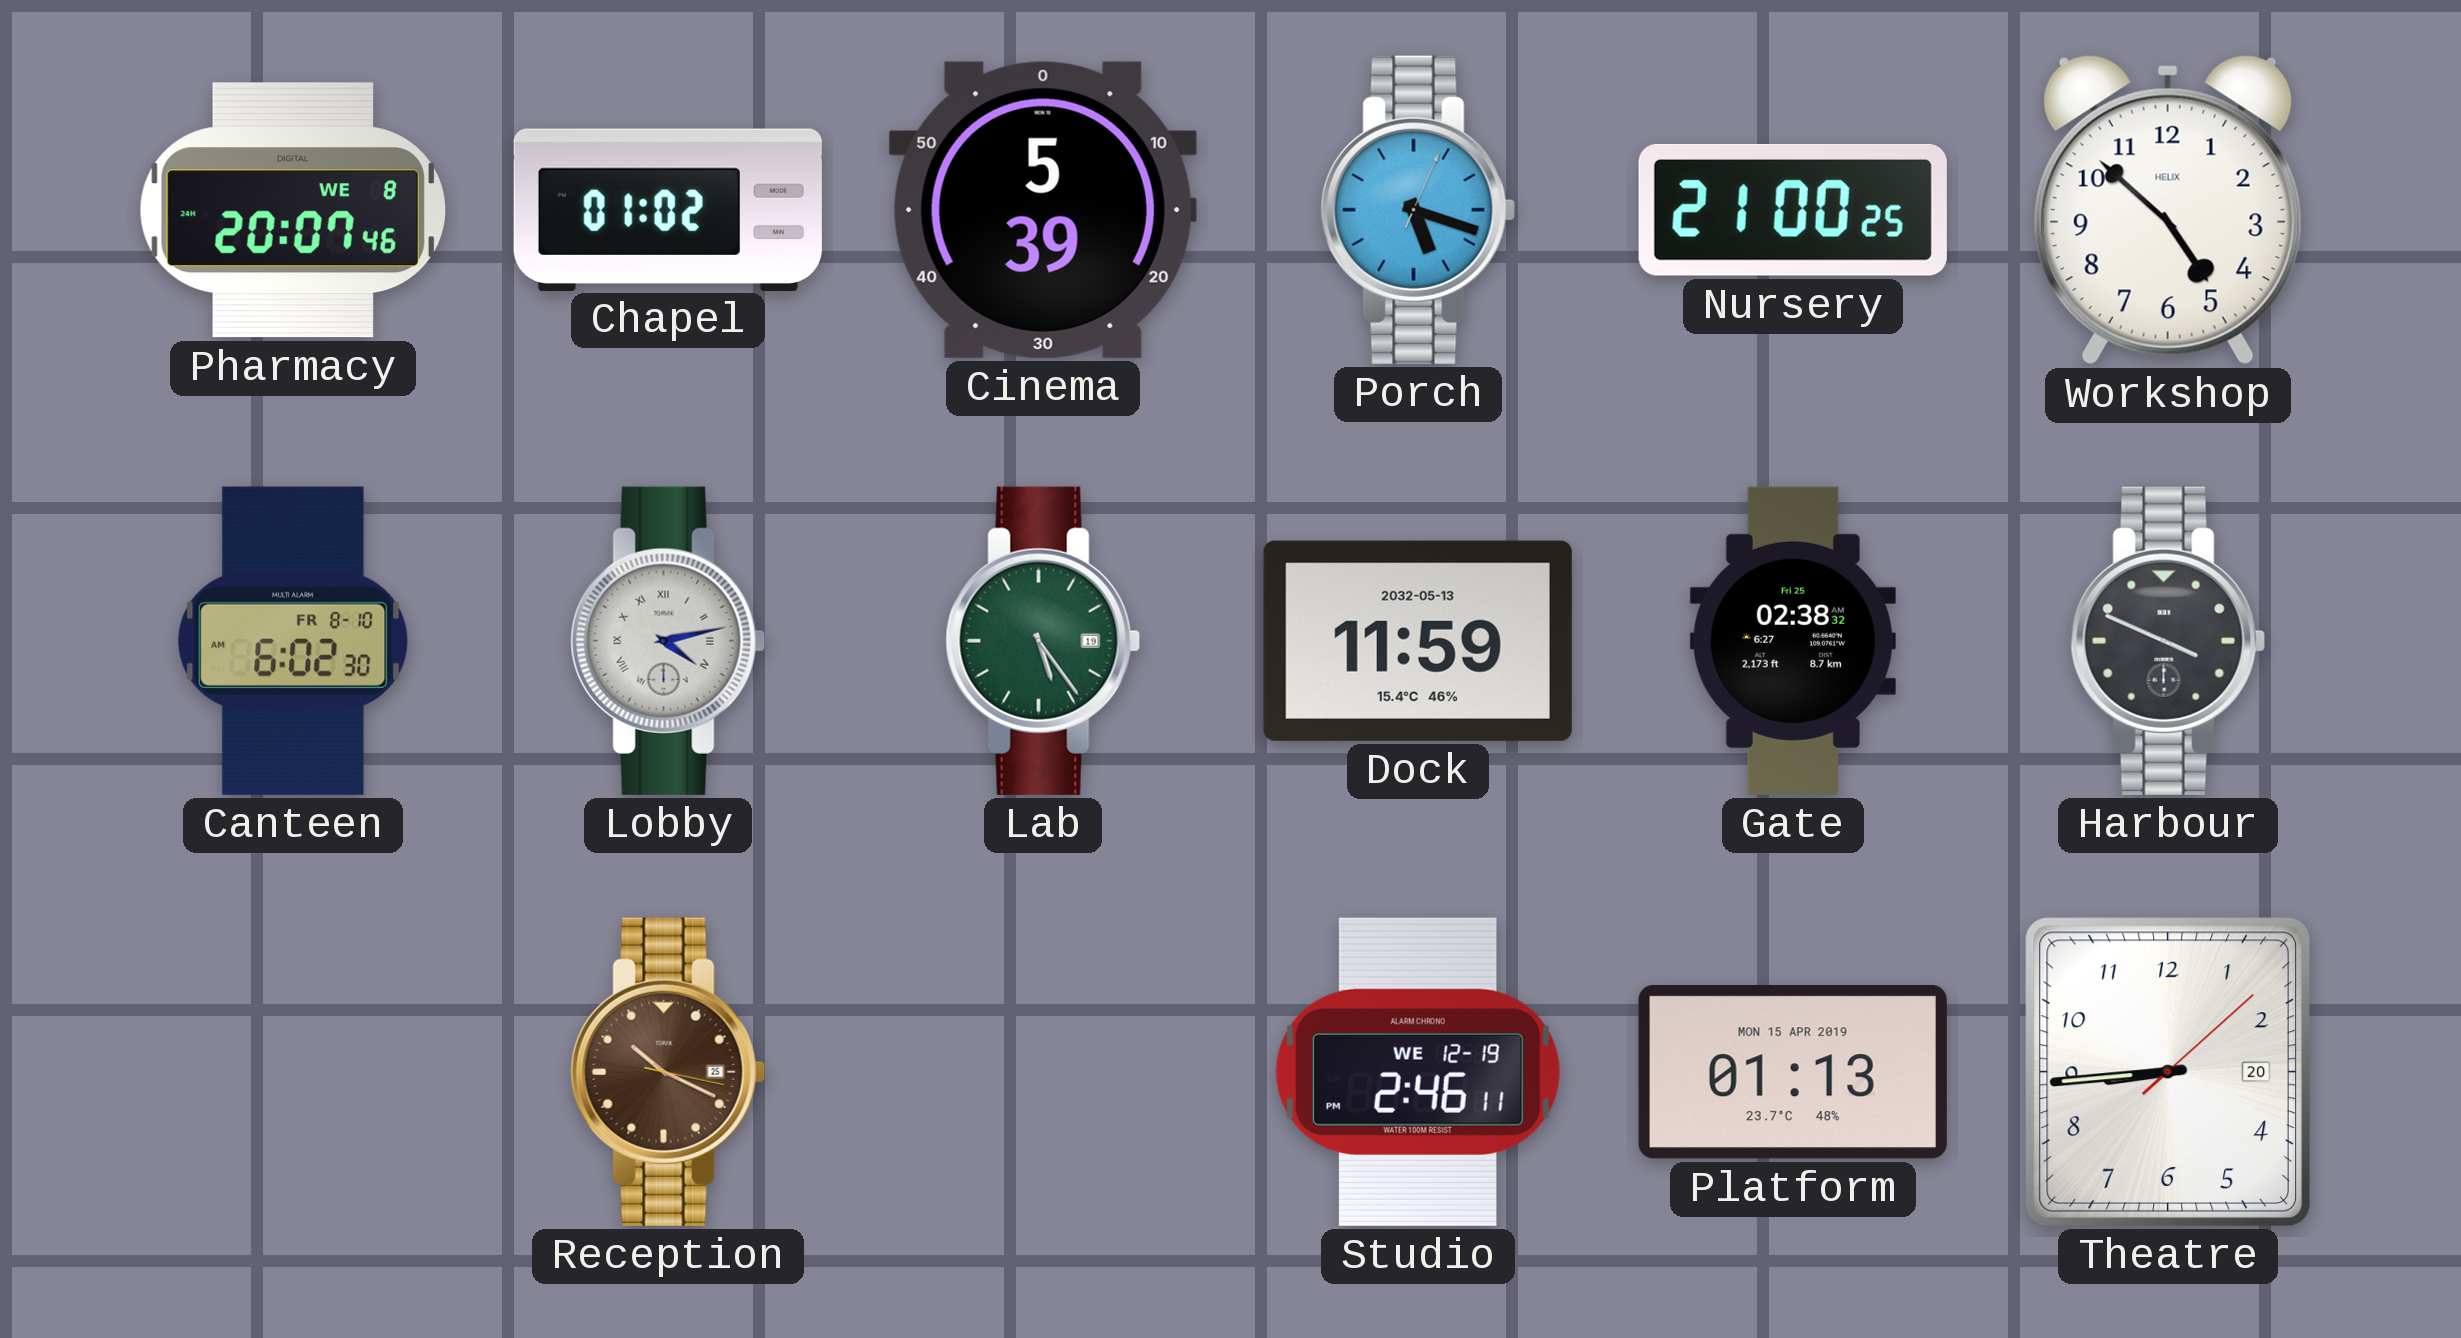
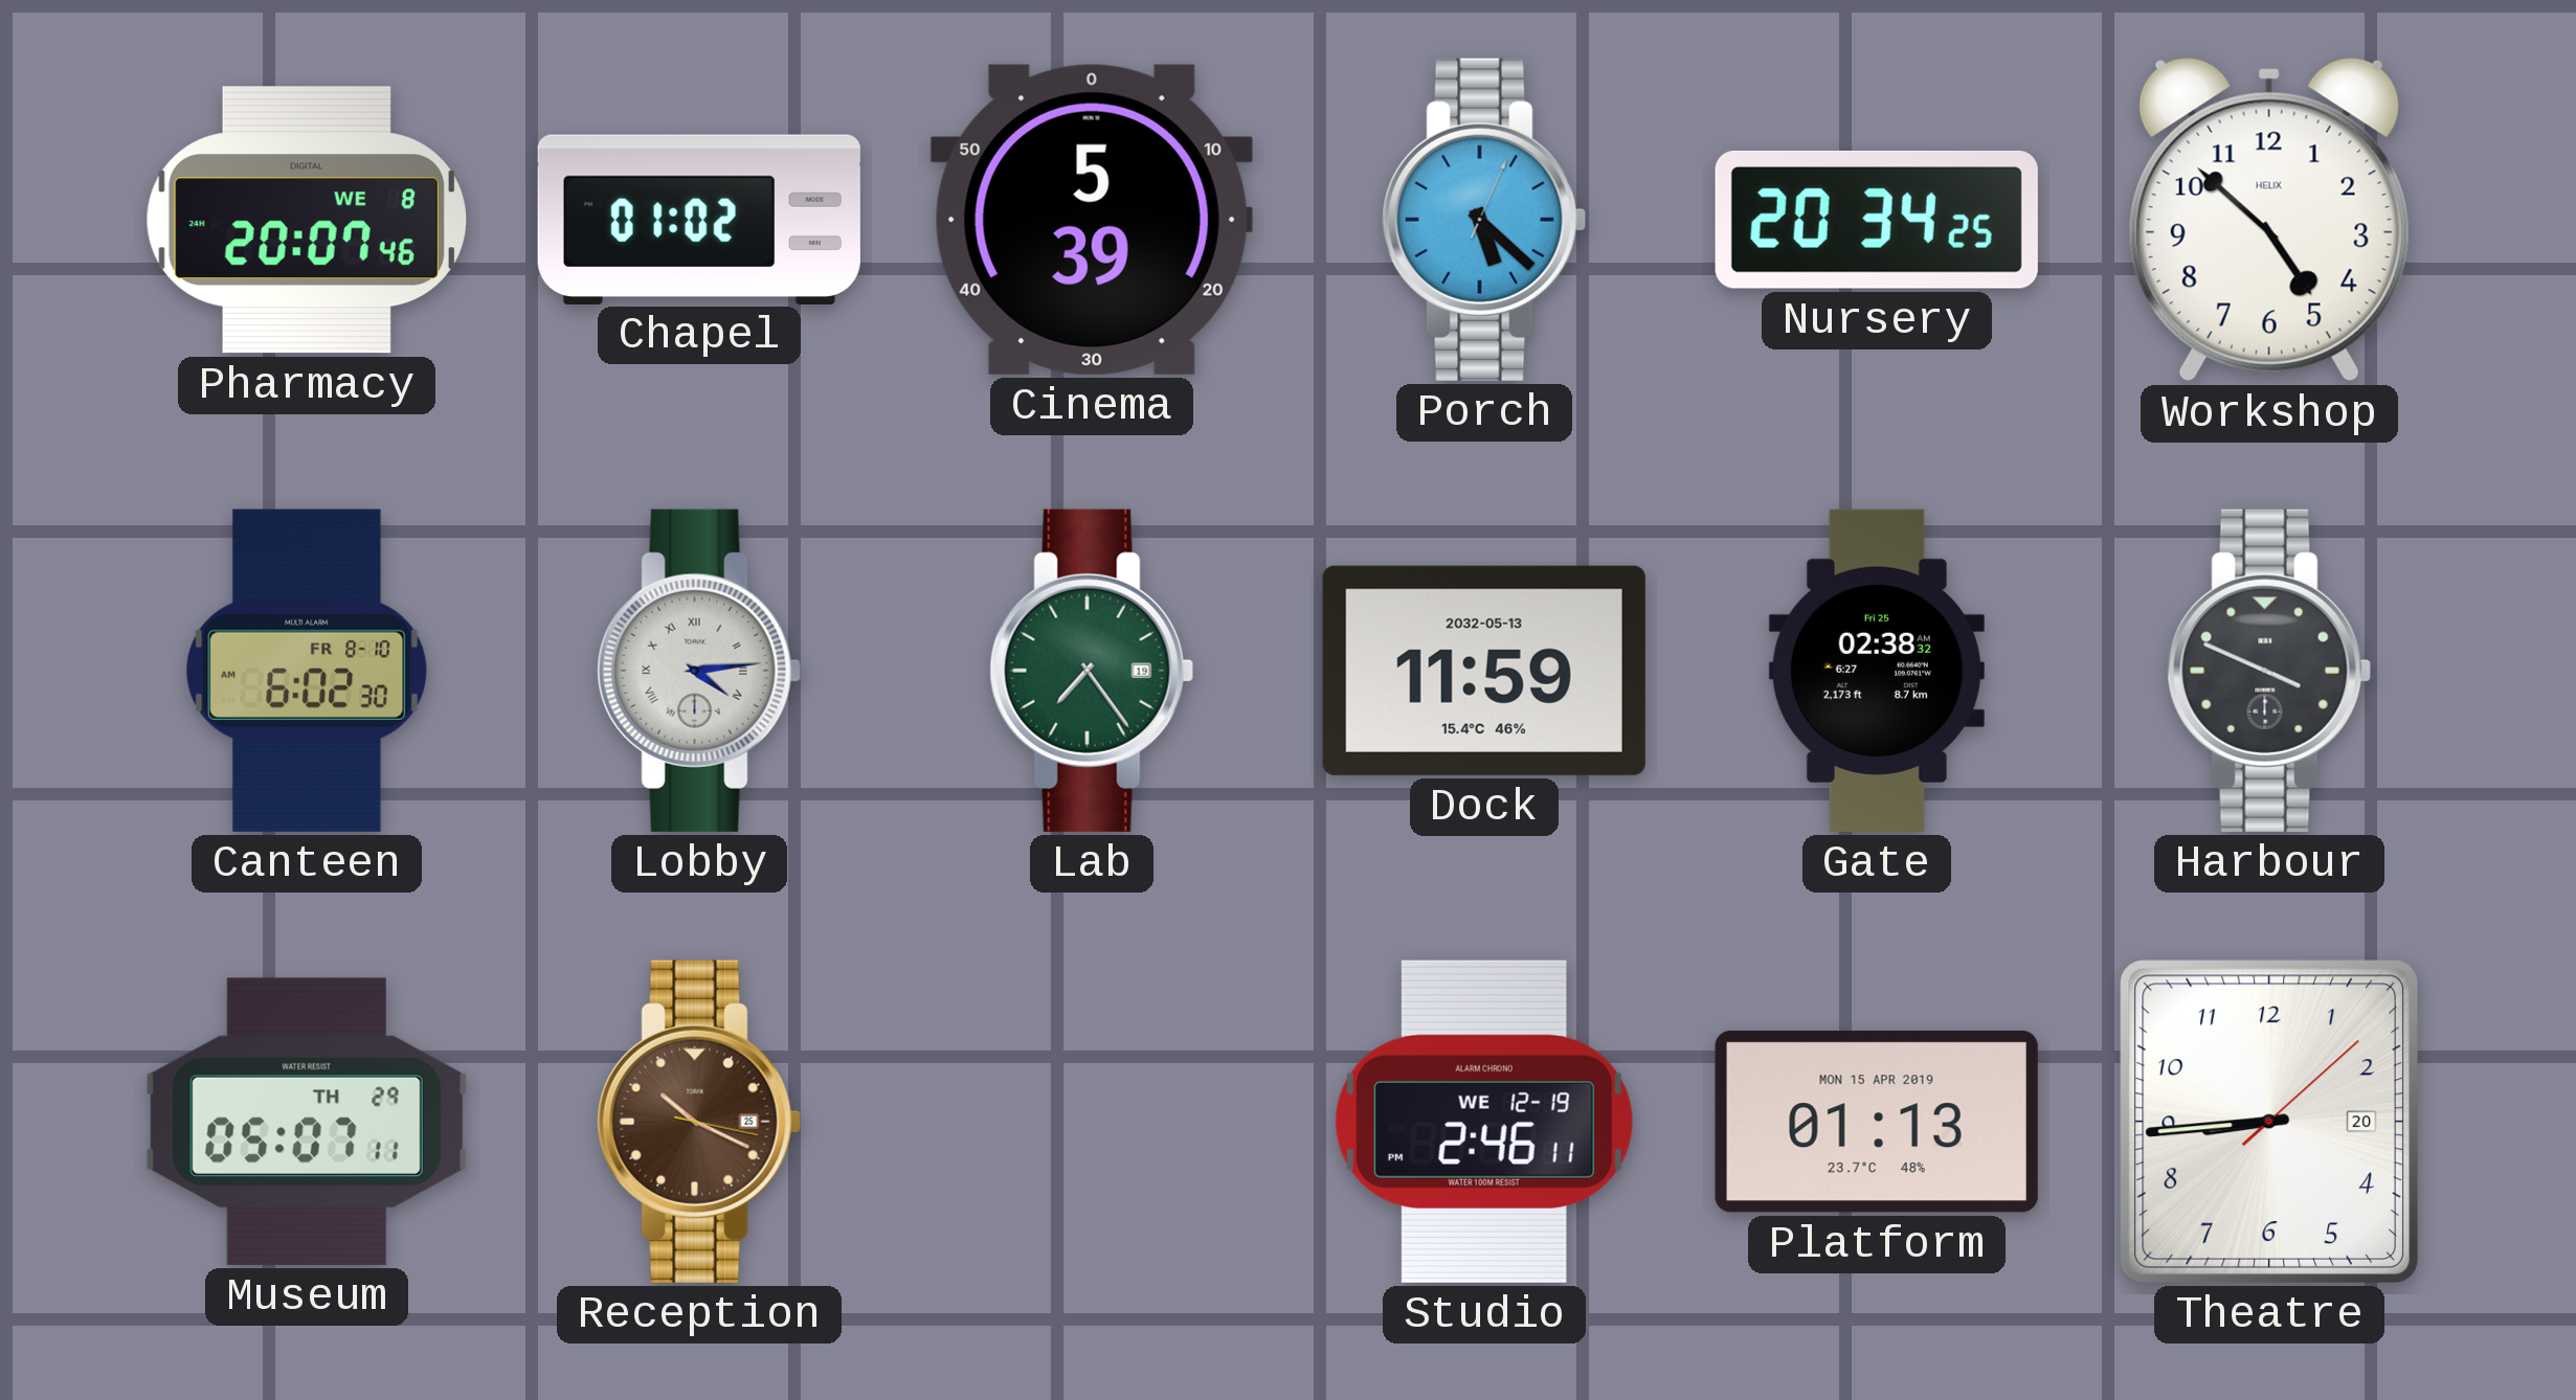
Porch: 5:18 -> 5:22 (1484, 220)
Nursery: 21:00 -> 20:34 (1877, 220)
Lobby: 4:13 -> 4:14 (699, 671)
Lab: 5:24 -> 7:24 (1092, 671)
Museum: none -> 05:07 (307, 1122)
